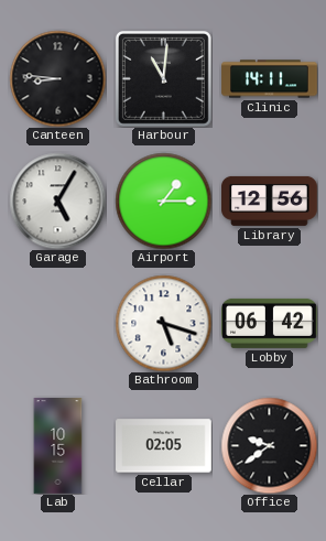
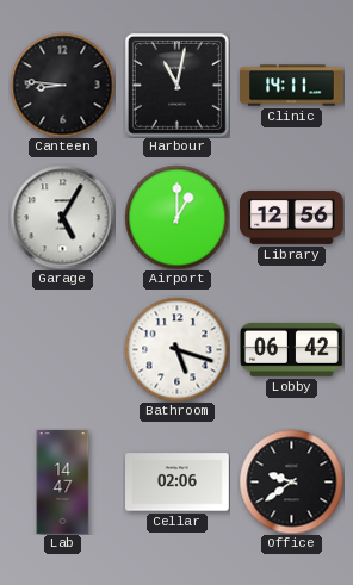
Harbour: 11:01 -> 11:02 (176, 85)
Airport: 1:15 -> 1:00 (176, 217)
Lab: 10:15 -> 14:47 (63, 483)
Cellar: 02:05 -> 02:06 (178, 483)
